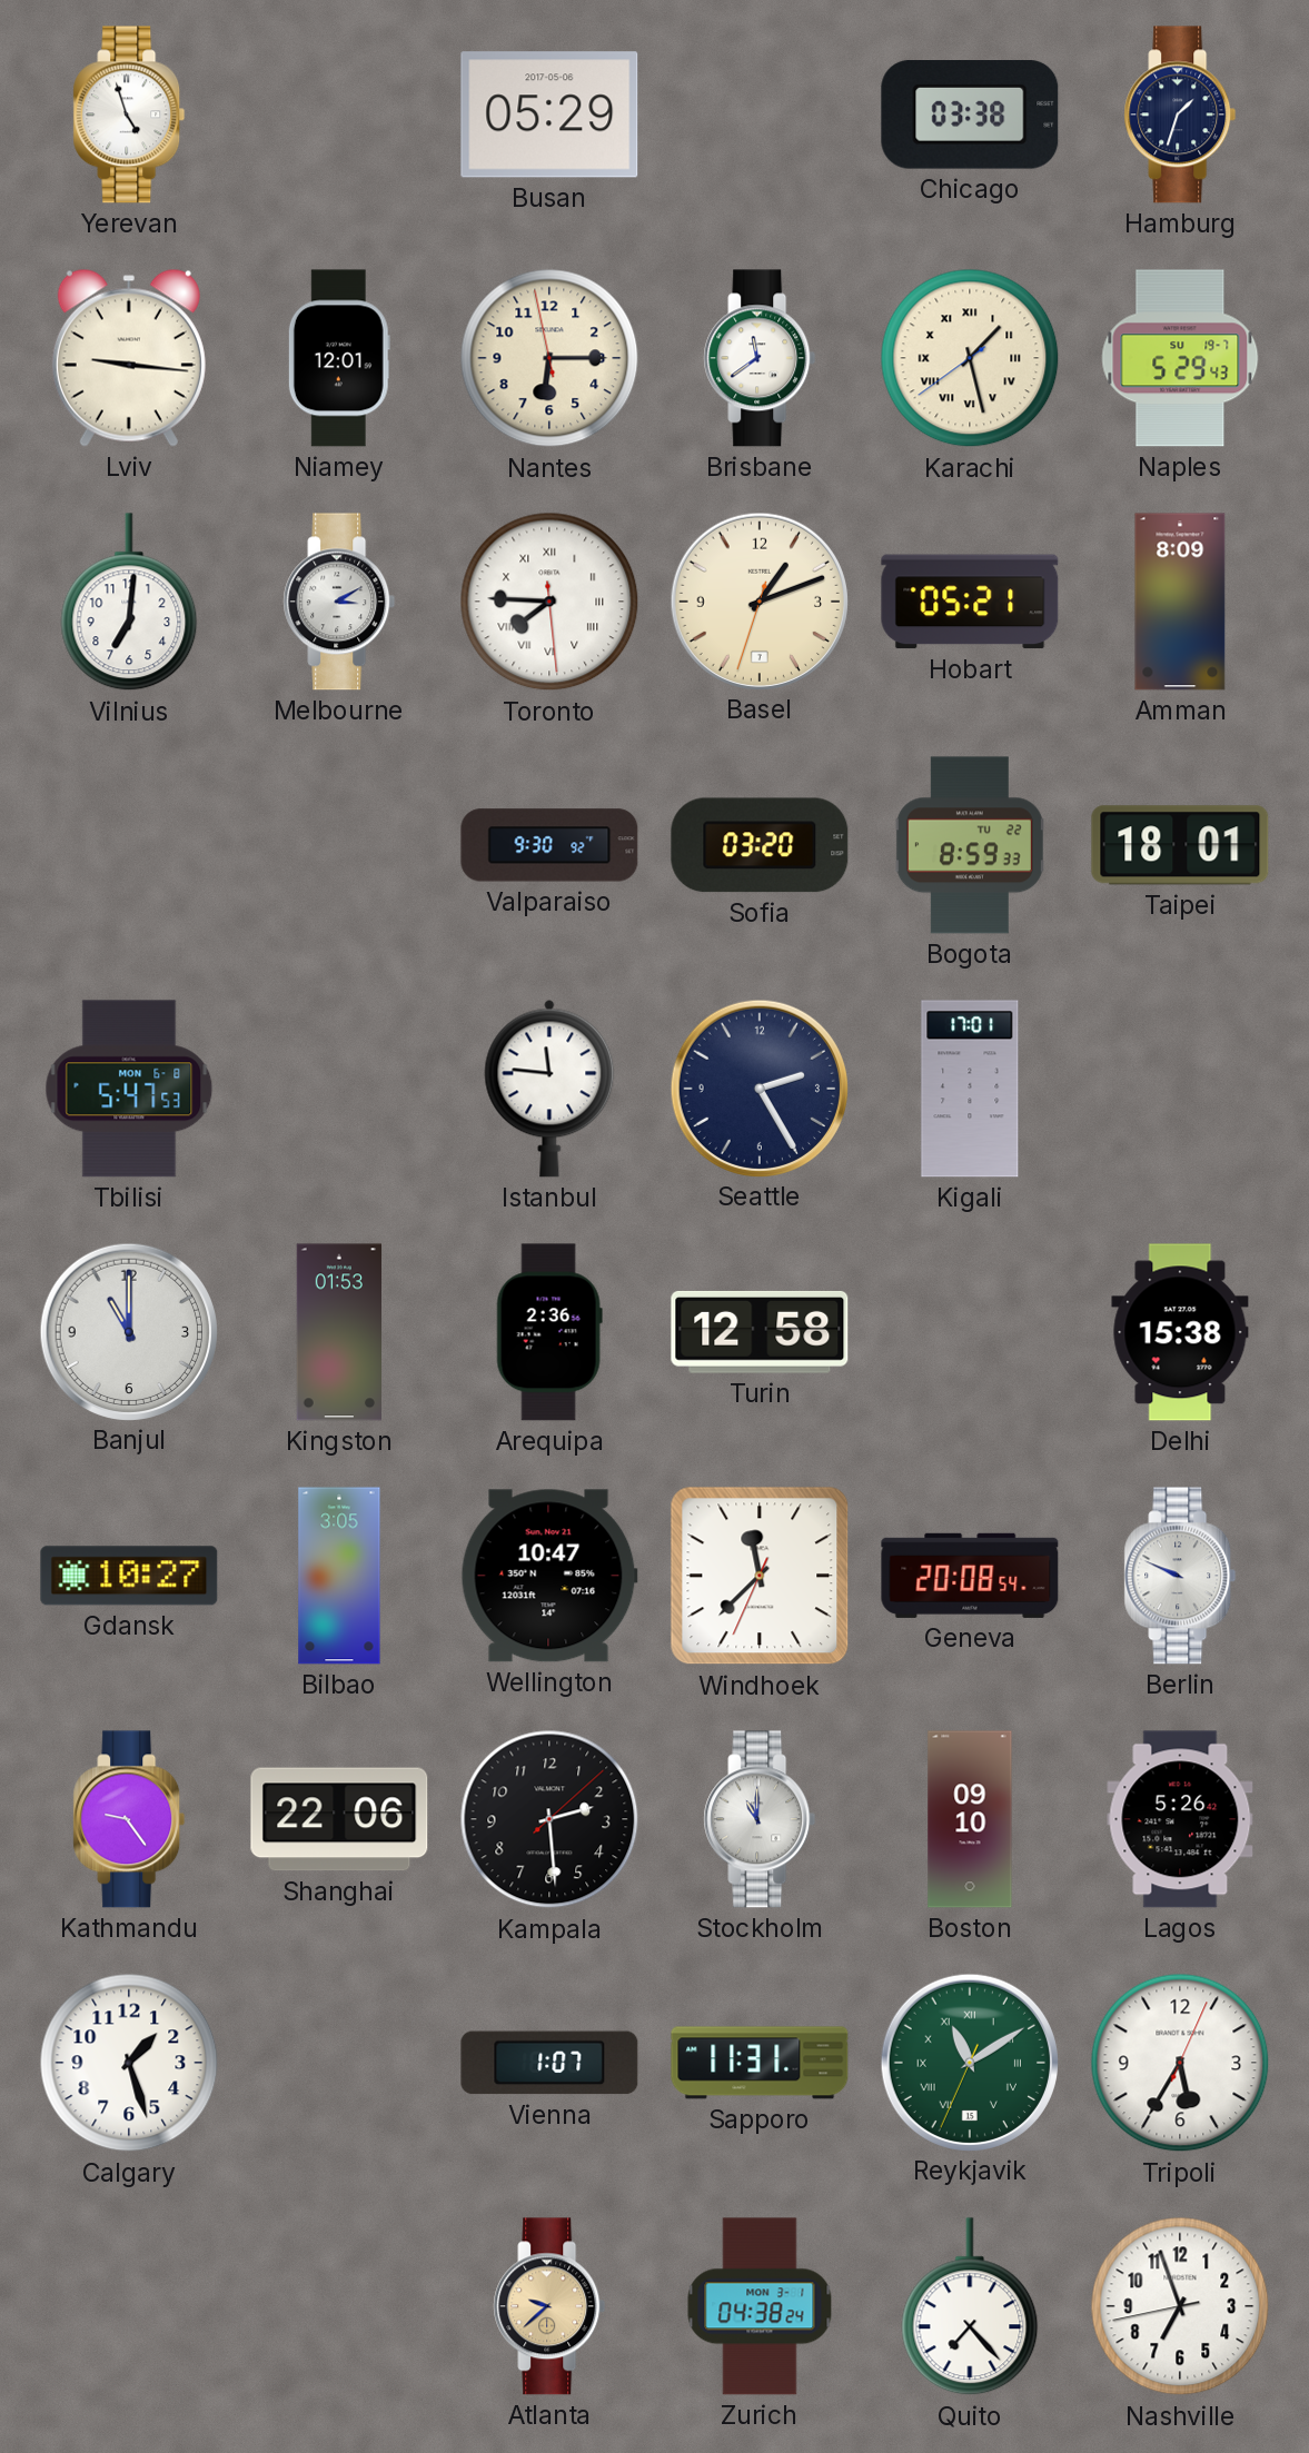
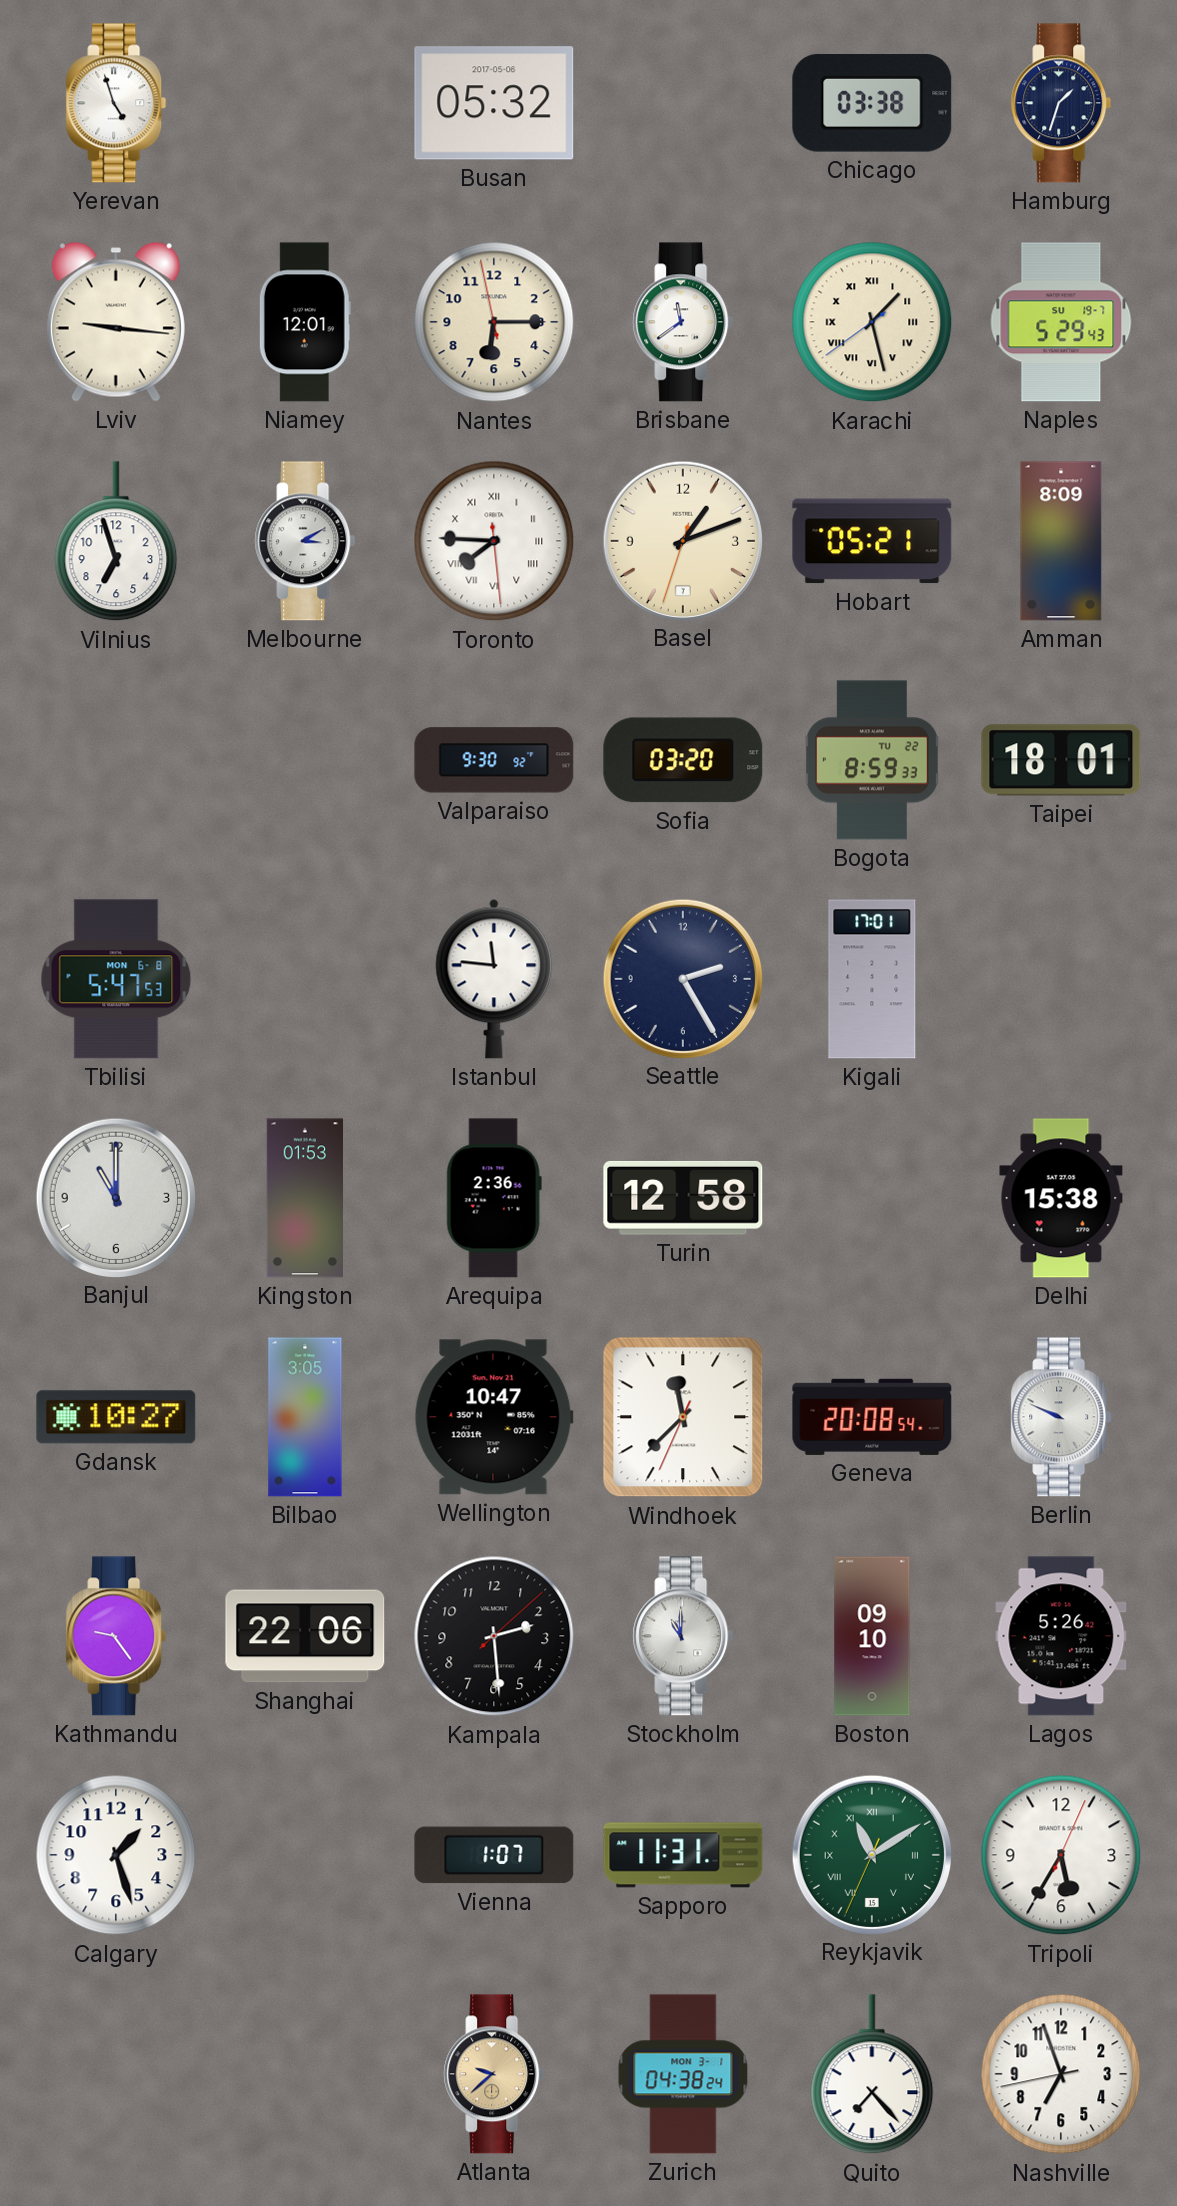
Busan: 05:29 -> 05:32 (494, 103)
Vilnius: 7:01 -> 6:57 (116, 542)
